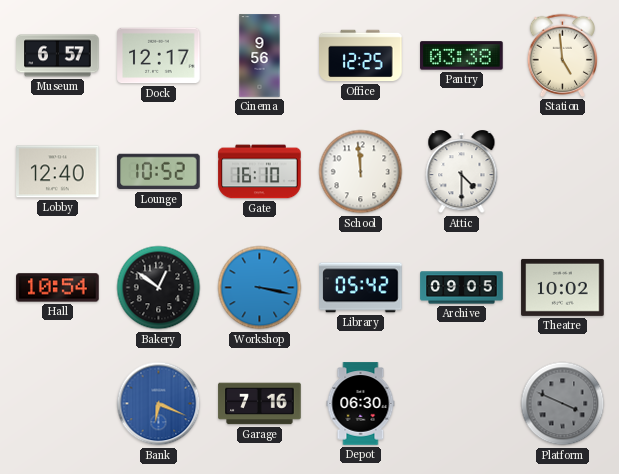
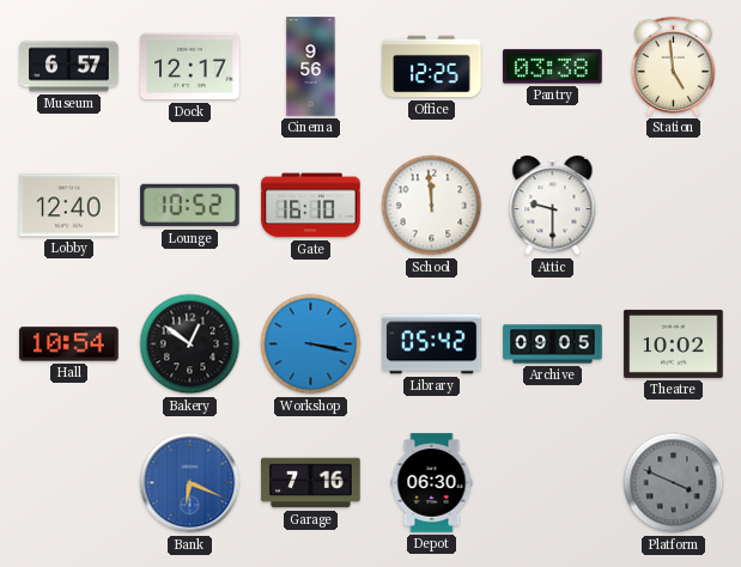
Attic: 4:30 -> 9:30 (553, 206)
